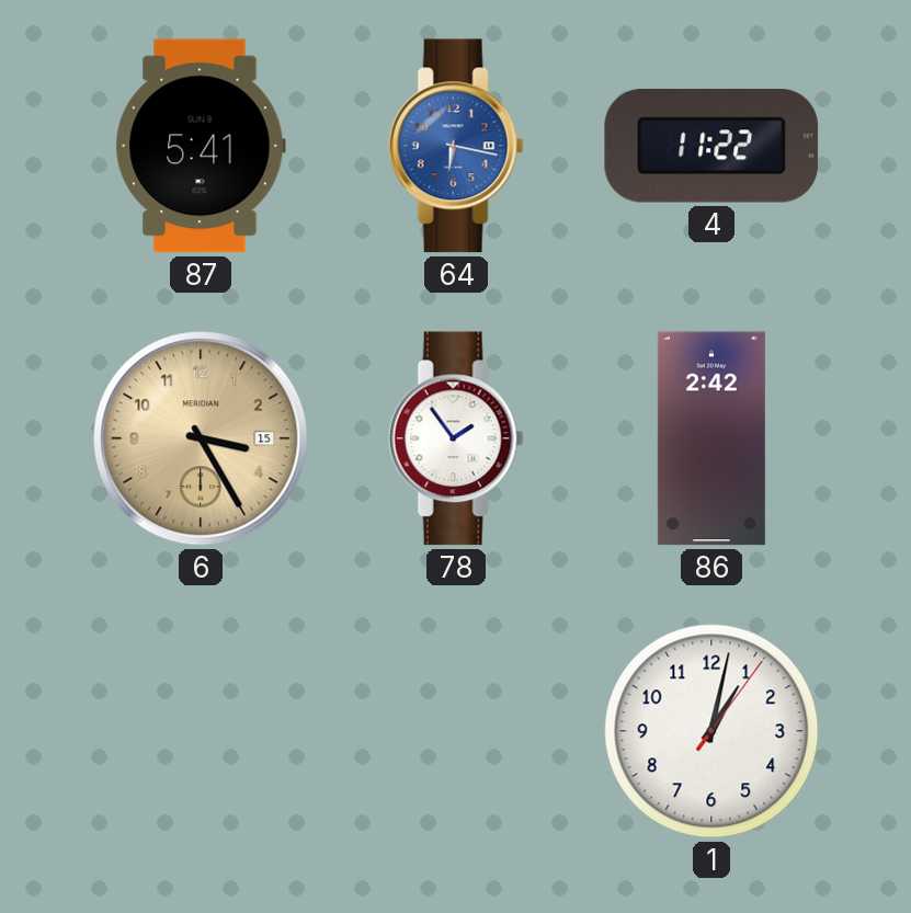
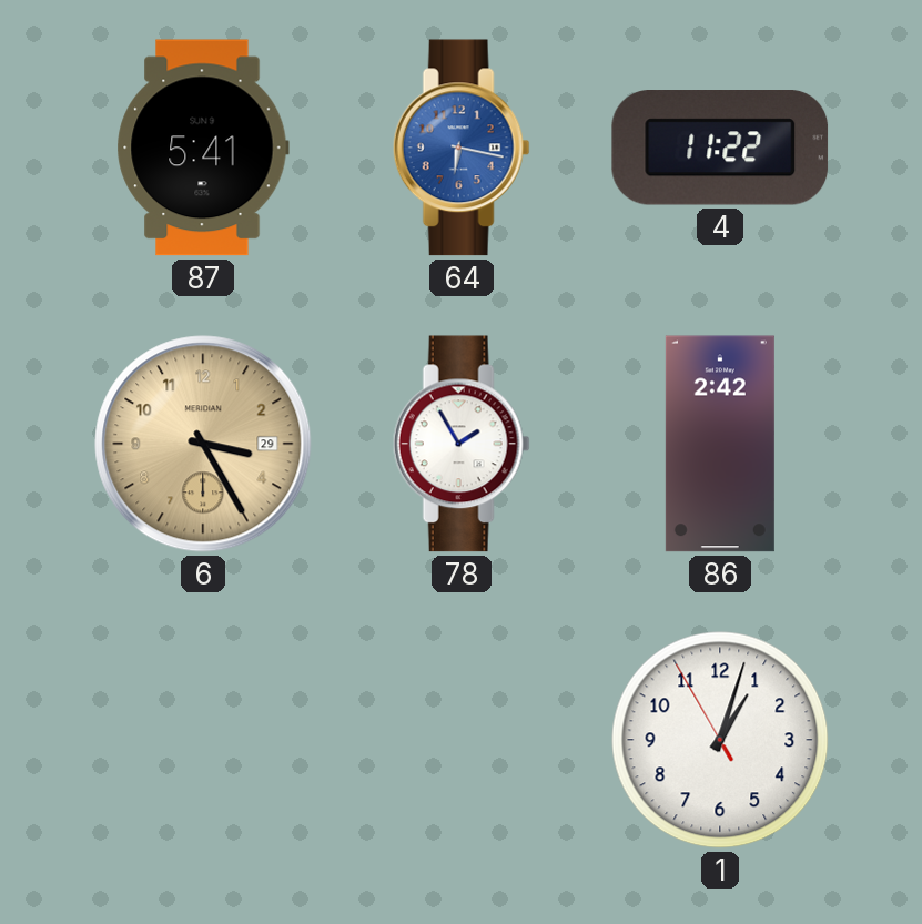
6 date: 15 -> 29 (203, 444)
78: 1:54 -> 1:55 (462, 444)
1: 1:02:06 -> 1:02:55 (720, 740)
